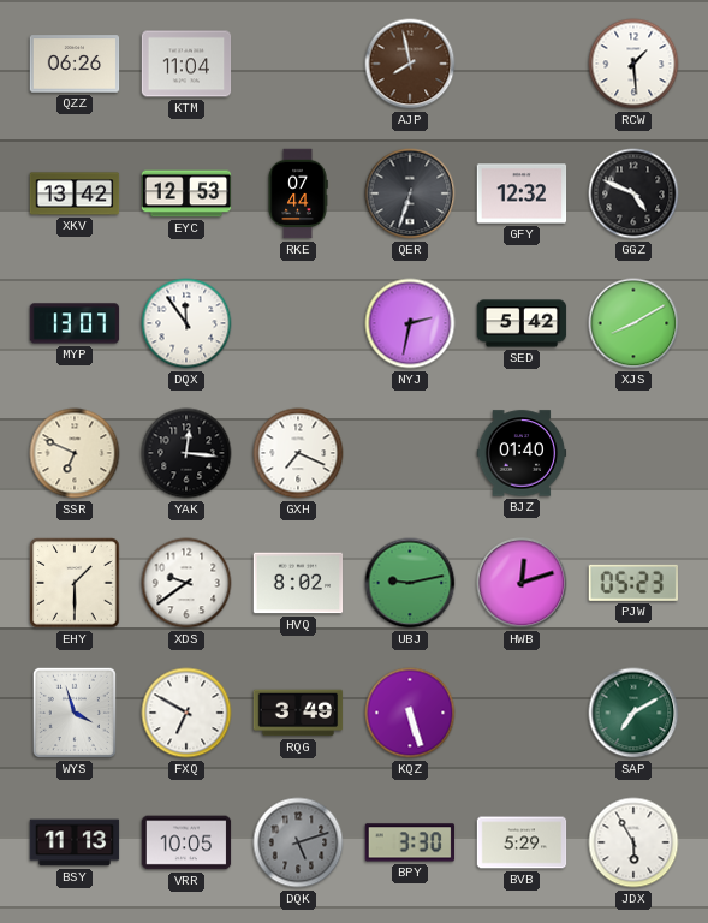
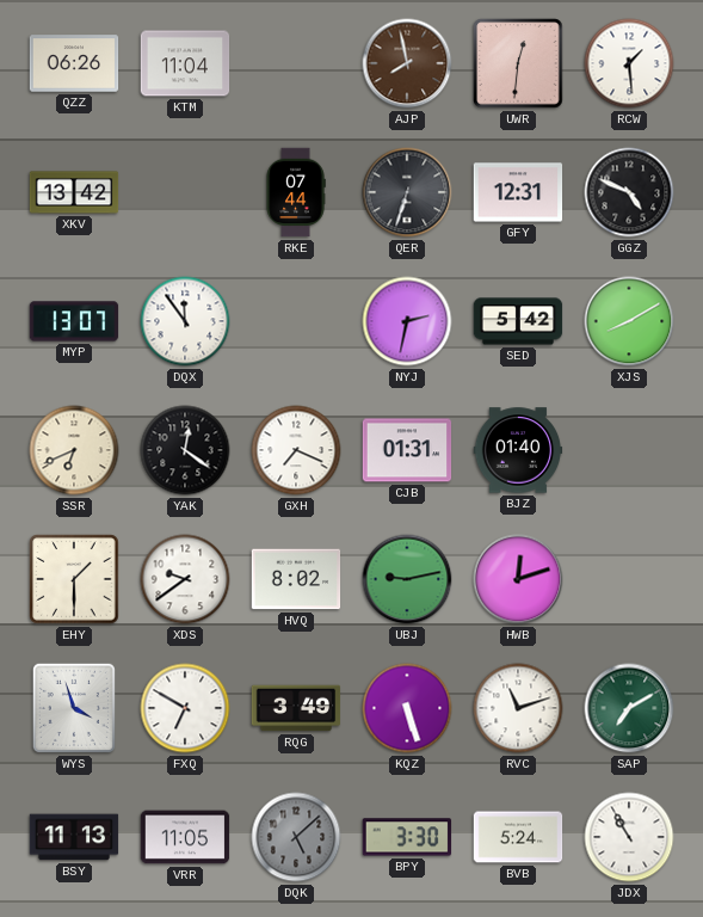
UWR: none -> 12:31 (518, 63)
EYC: 12:53 -> none (186, 193)
GFY: 12:32 -> 12:31 (518, 192)
SSR: 6:49 -> 6:41 (74, 450)
YAK: 12:16 -> 12:21 (185, 450)
CJB: none -> 01:31 (407, 450)
PJW: 05:23 -> none (632, 583)
RVC: none -> 11:12 (518, 708)
VRR: 10:05 -> 11:05 (185, 837)
DQK: 5:12 -> 5:08 (296, 837)
BVB: 5:29 -> 5:24 (518, 837)
JDX: 5:55 -> 10:55 (629, 837)
